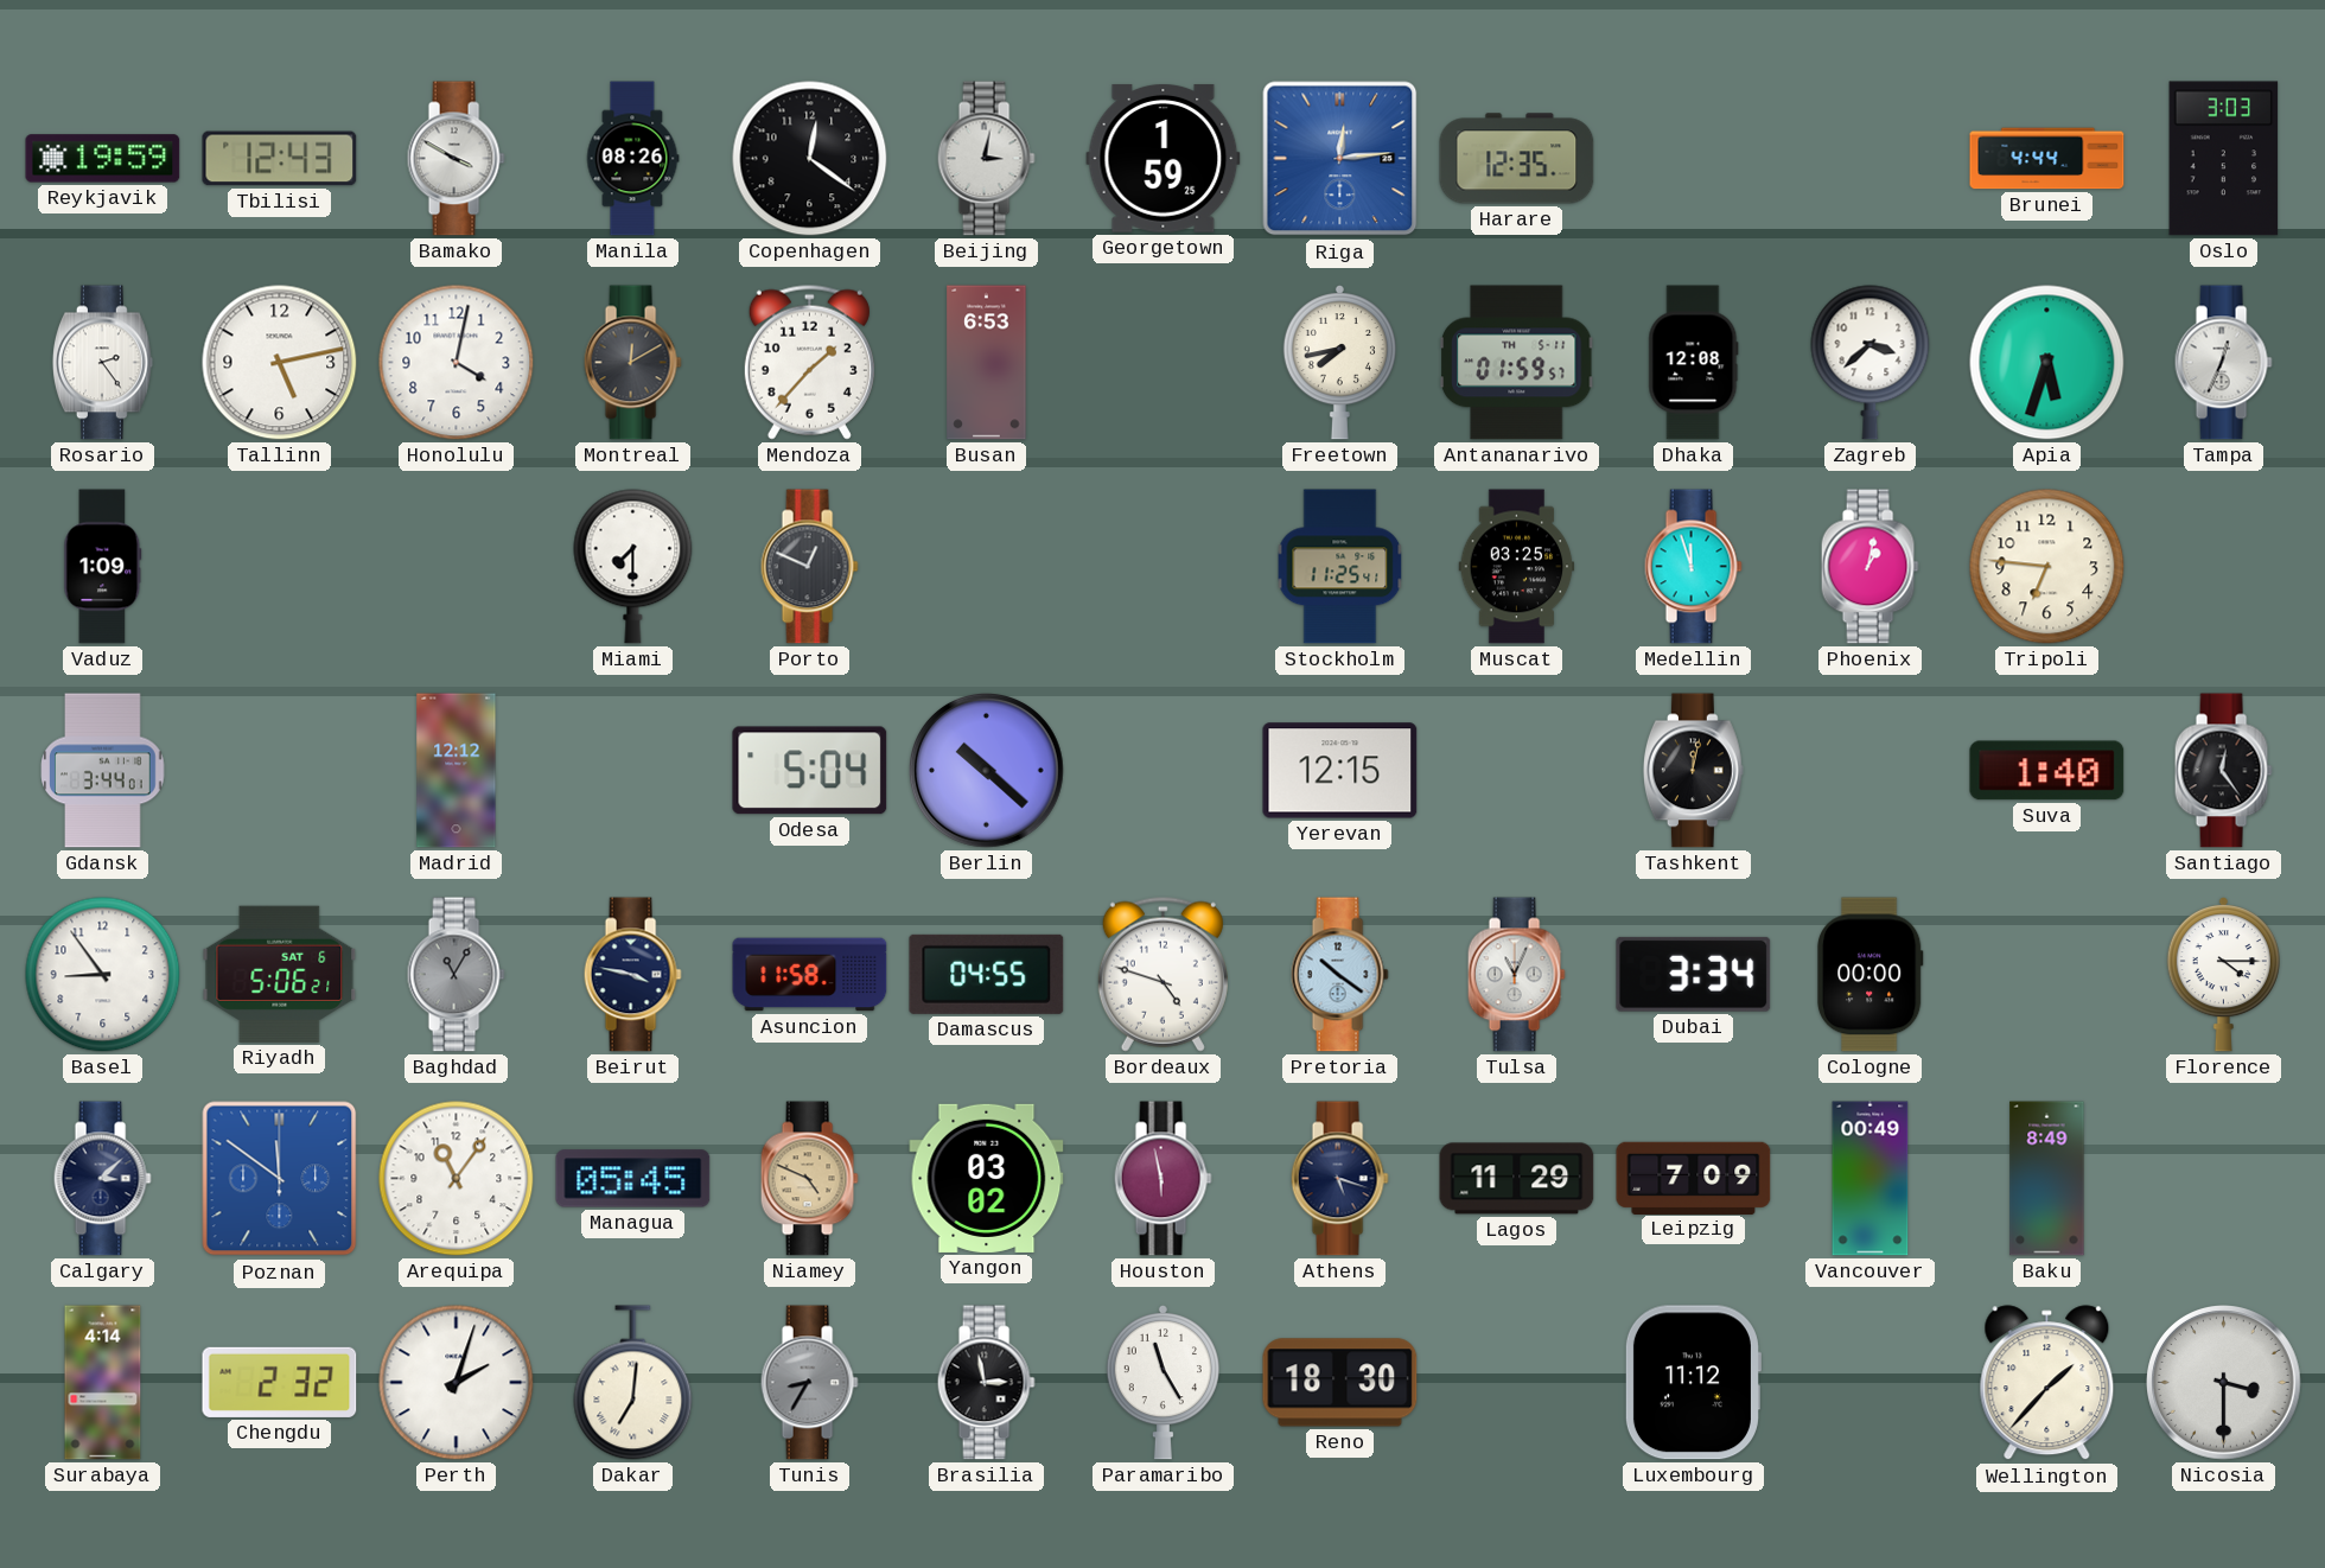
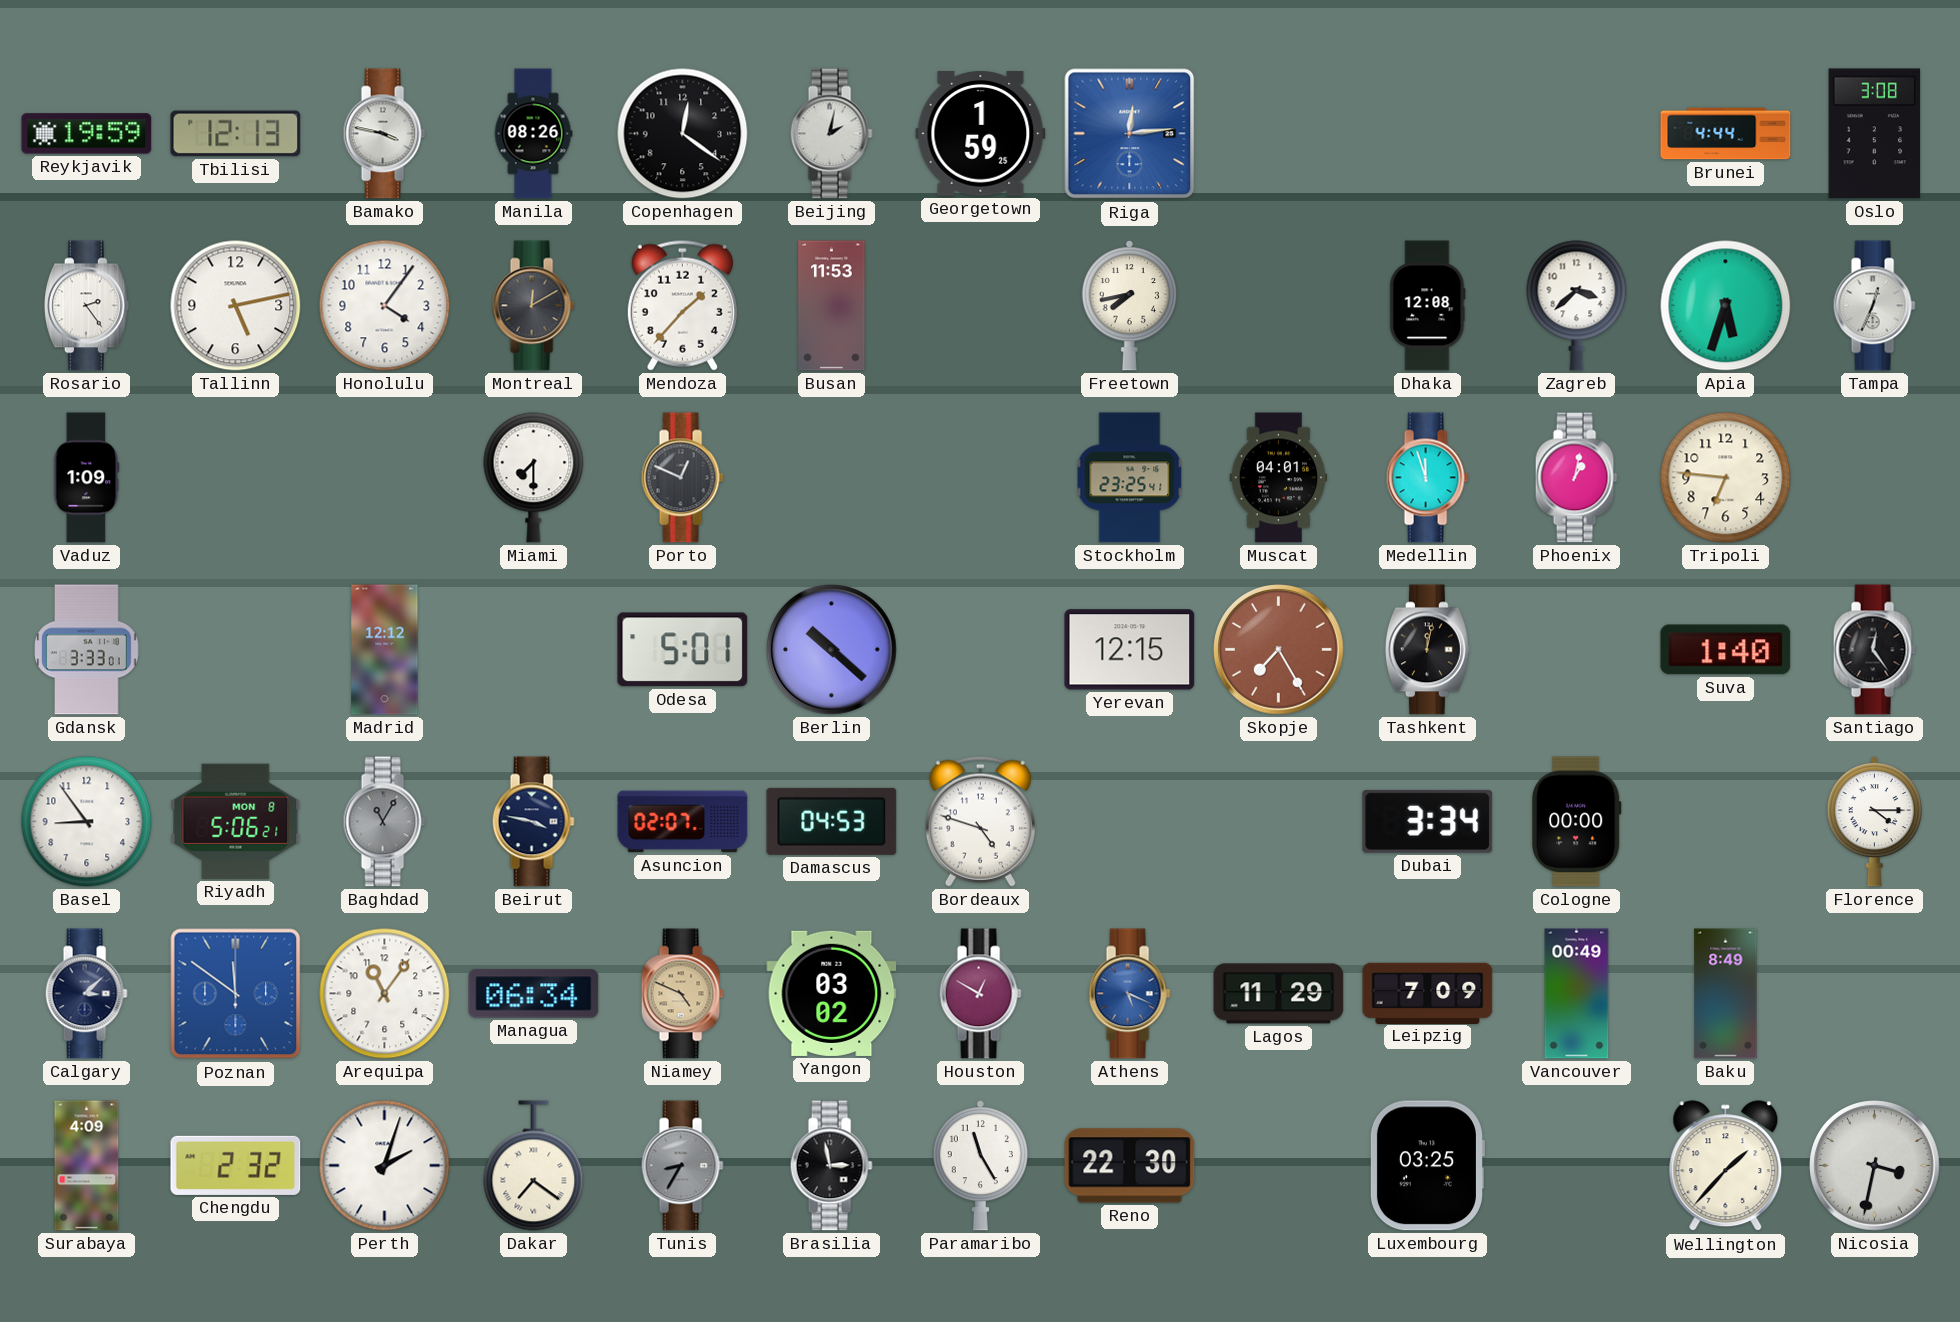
Tbilisi: 12:43 -> 12:13 (236, 134)
Bamako: 3:50 -> 3:47 (384, 134)
Beijing: 3:02 -> 2:02 (831, 134)
Harare: 12:35 -> none (1517, 159)
Oslo: 3:03 -> 3:08 (1875, 134)
Honolulu: 4:02 -> 4:06 (385, 306)
Busan: 6:53 -> 11:53 (832, 306)
Antananarivo: 01:59 -> none (1516, 363)
Stockholm: 11:25 -> 23:25 (1130, 478)
Muscat: 03:25 -> 04:01 (1279, 478)
Gdansk: 3:44 -> 3:33 (87, 650)
Odesa: 5:04 -> 5:01 (683, 650)
Skopje: none -> 7:25 (1279, 650)
Riyadh date: SAT 6 -> MON 8 (236, 821)
Asuncion: 11:58 -> 02:07 (683, 822)
Damascus: 04:55 -> 04:53 (832, 821)
Pretoria: 10:21 -> none (1339, 975)
Tulsa: 11:04 -> none (1516, 975)
Managua: 05:45 -> 06:34 (534, 994)
Houston: 5:58 -> 12:50 (980, 994)
Athens: 5:18 -> 5:19 (1129, 994)
Athens dial: navy -> blue (1129, 994)
Surabaya: 4:14 -> 4:09 (87, 1166)
Dakar: 7:01 -> 7:21 (534, 1166)
Reno: 18:30 -> 22:30 (1130, 1166)
Luxembourg: 11:12 -> 03:25 (1427, 1166)
Nicosia: 3:30 -> 3:32 (1875, 1166)
